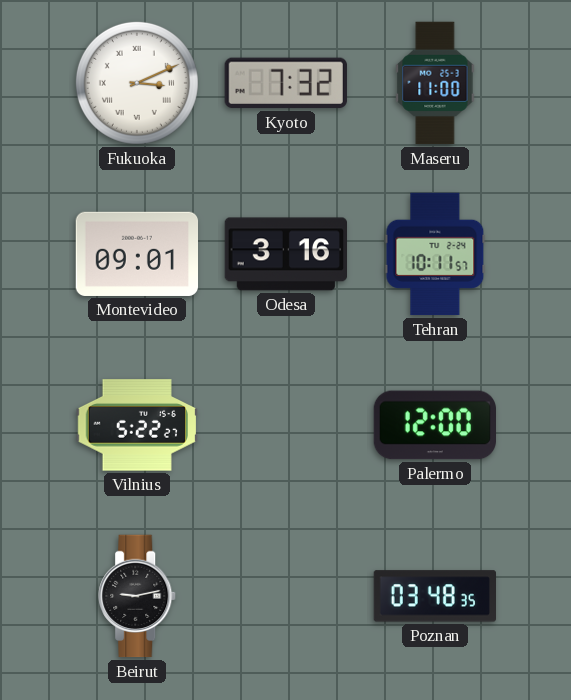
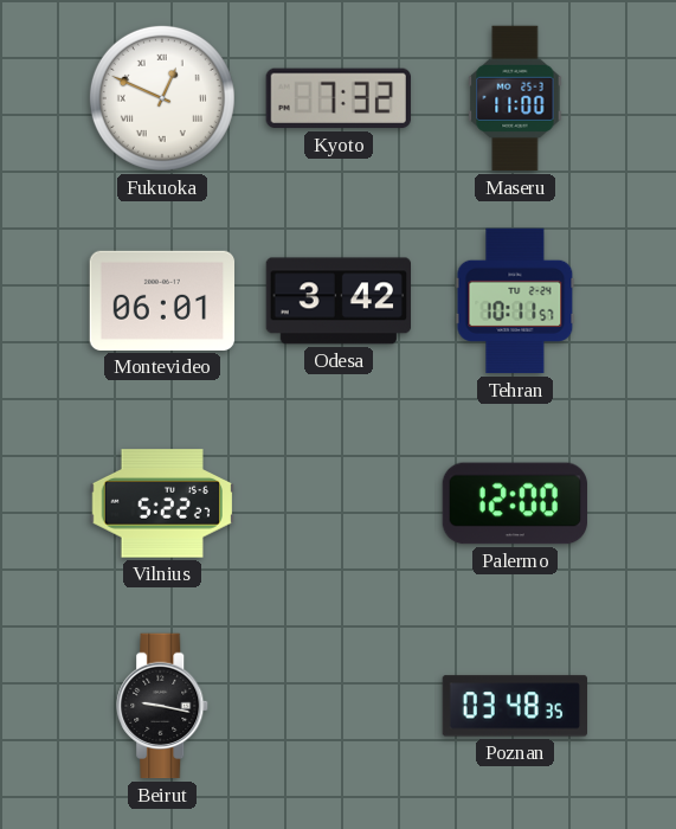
Fukuoka: 3:11 -> 12:49 (162, 98)
Montevideo: 09:01 -> 06:01 (162, 301)
Odesa: 3:16 -> 3:42 (337, 301)
Beirut: 9:13 -> 9:17 (163, 706)
